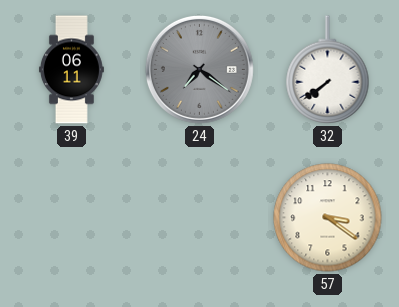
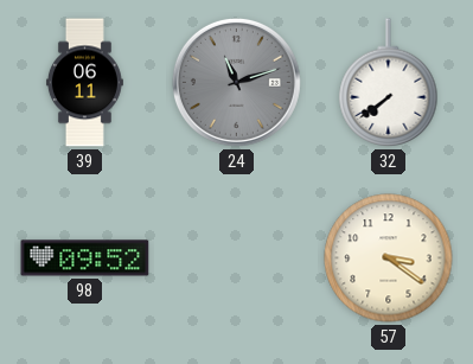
24: 7:21 -> 11:12 (236, 82)
98: none -> 09:52 (85, 258)
